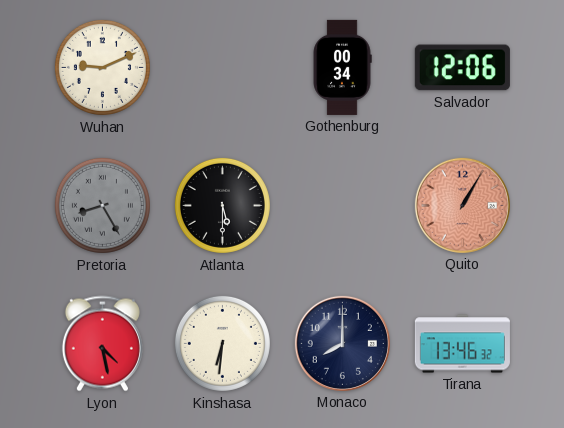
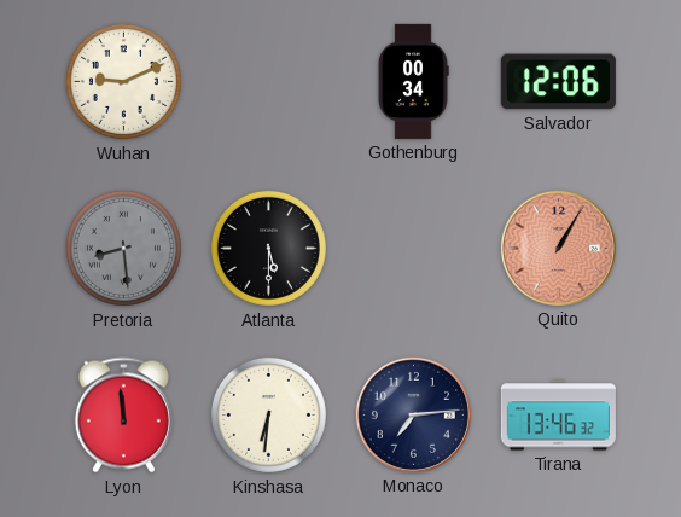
Pretoria: 8:25 -> 8:29 (123, 248)
Lyon: 4:28 -> 11:59 (123, 416)
Monaco: 8:00 -> 7:14 (413, 414)
